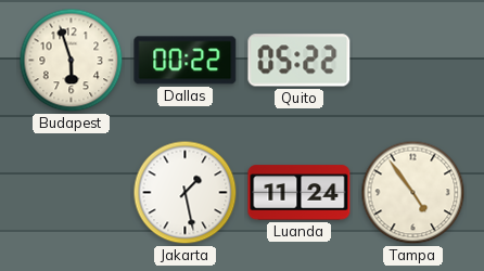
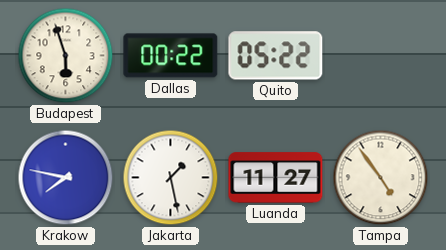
Krakow: none -> 7:47 (66, 178)
Luanda: 11:24 -> 11:27 (276, 178)
